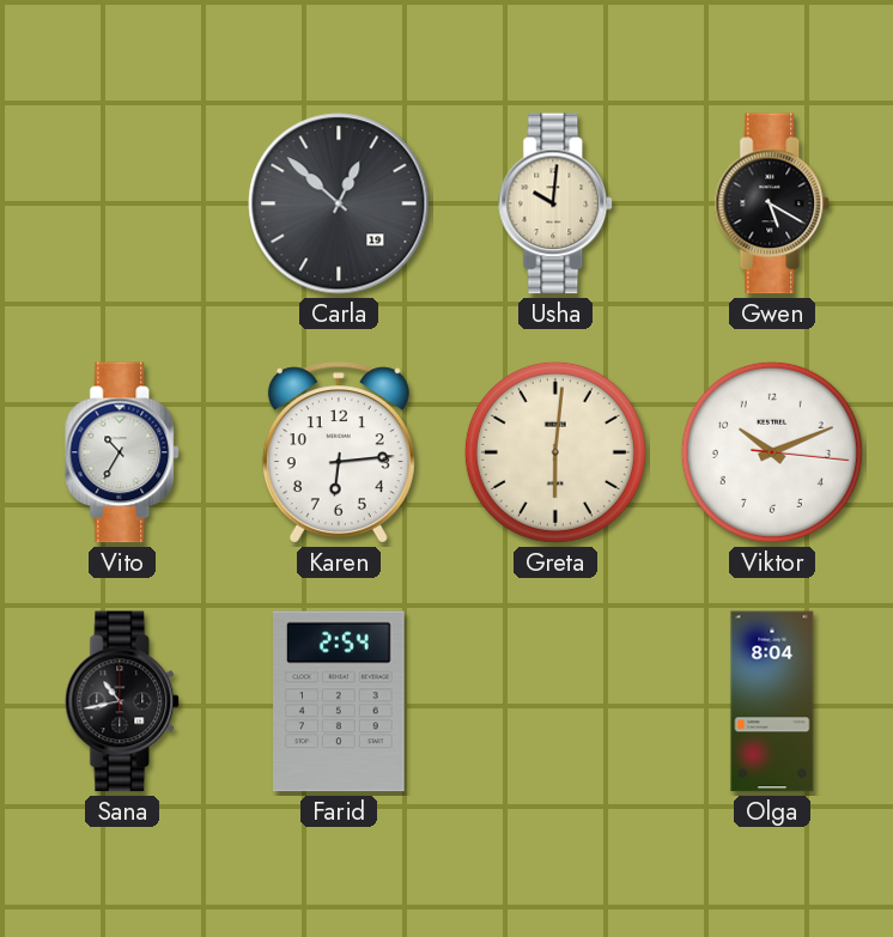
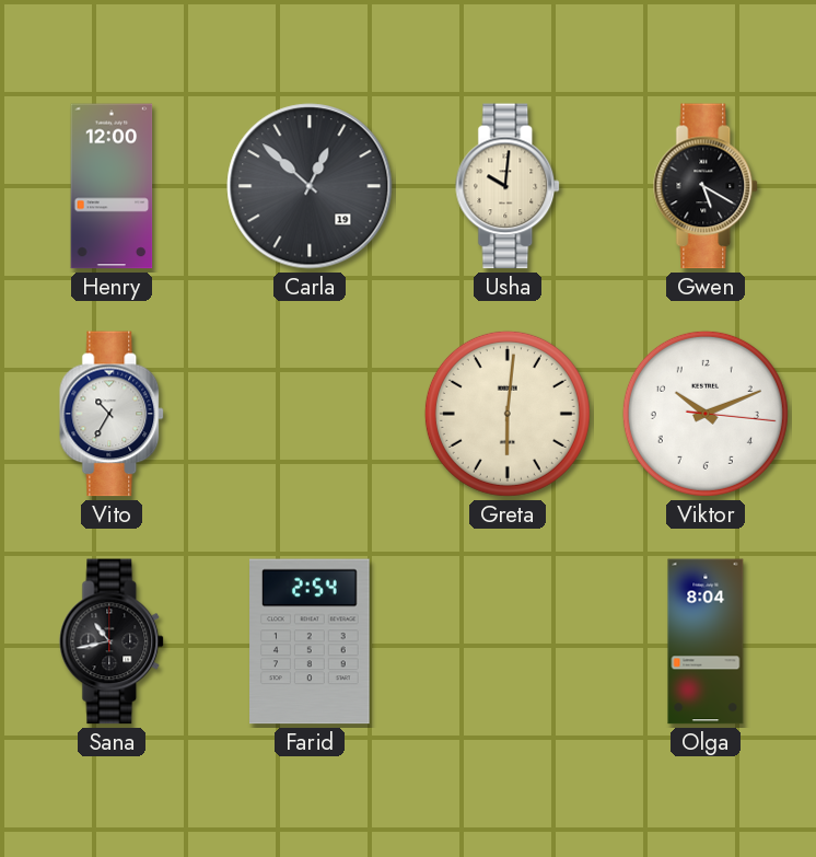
Henry: none -> 12:00 (112, 186)
Karen: 6:14 -> none (339, 452)
